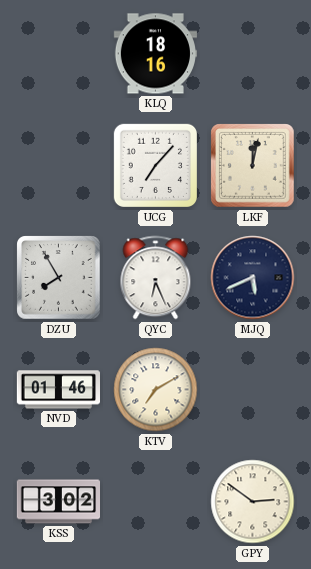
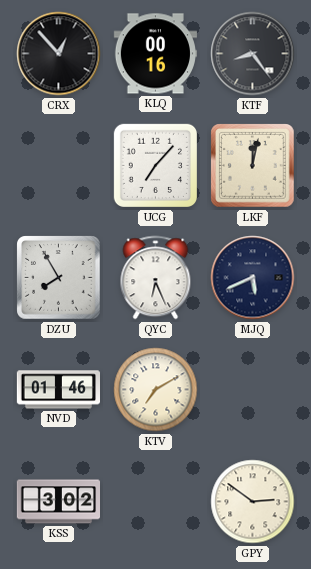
CRX: none -> 12:53 (59, 54)
KLQ: 18:16 -> 00:16 (155, 54)
KTF: none -> 8:24 (253, 54)
